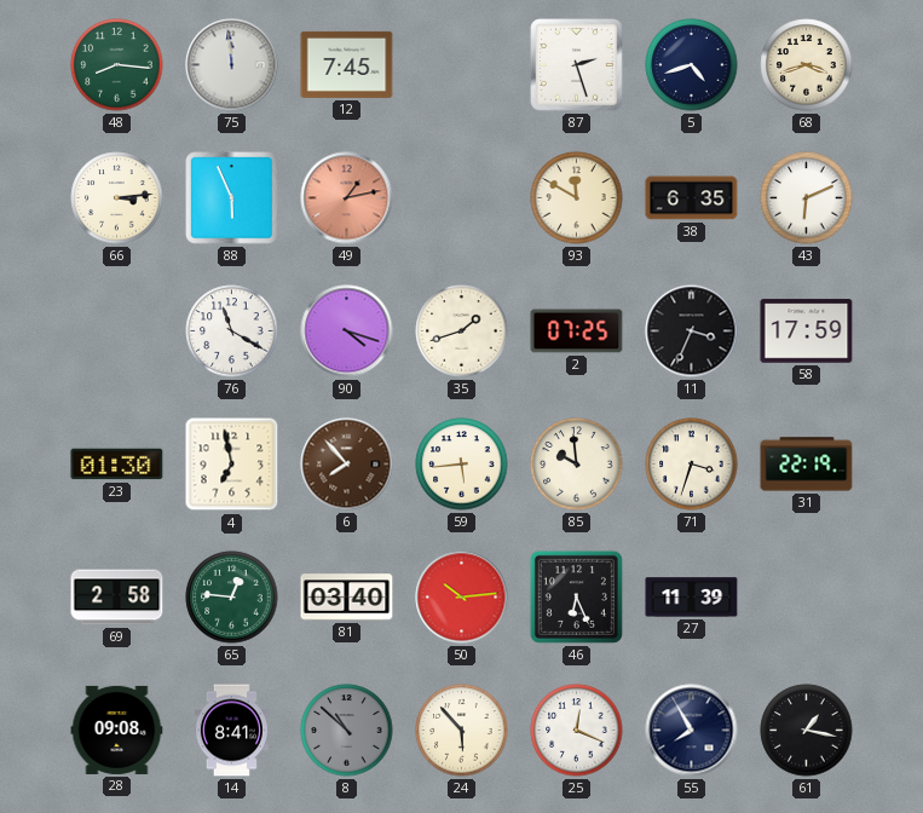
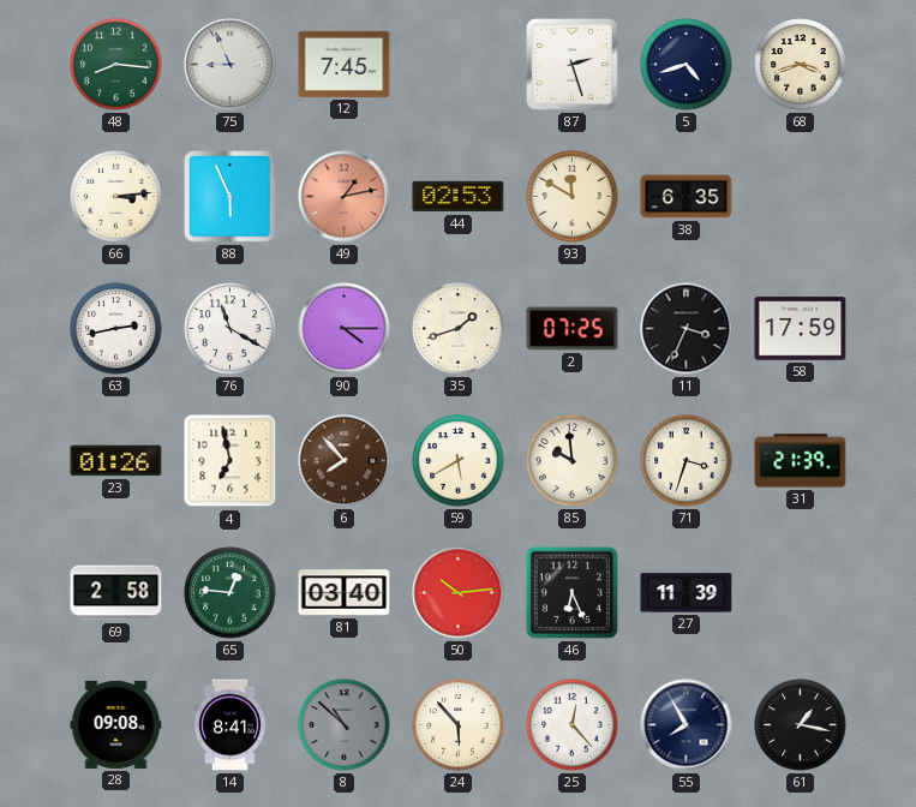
75: 11:59 -> 8:56 (231, 65)
44: none -> 02:53 (459, 197)
43: 6:11 -> none (807, 198)
63: none -> 2:43 (116, 329)
90: 4:18 -> 4:15 (345, 329)
23: 01:30 -> 01:26 (116, 461)
59: 5:44 -> 5:40 (459, 461)
31: 22:19 -> 21:39 (801, 461)
25: 12:19 -> 12:23 (573, 725)
